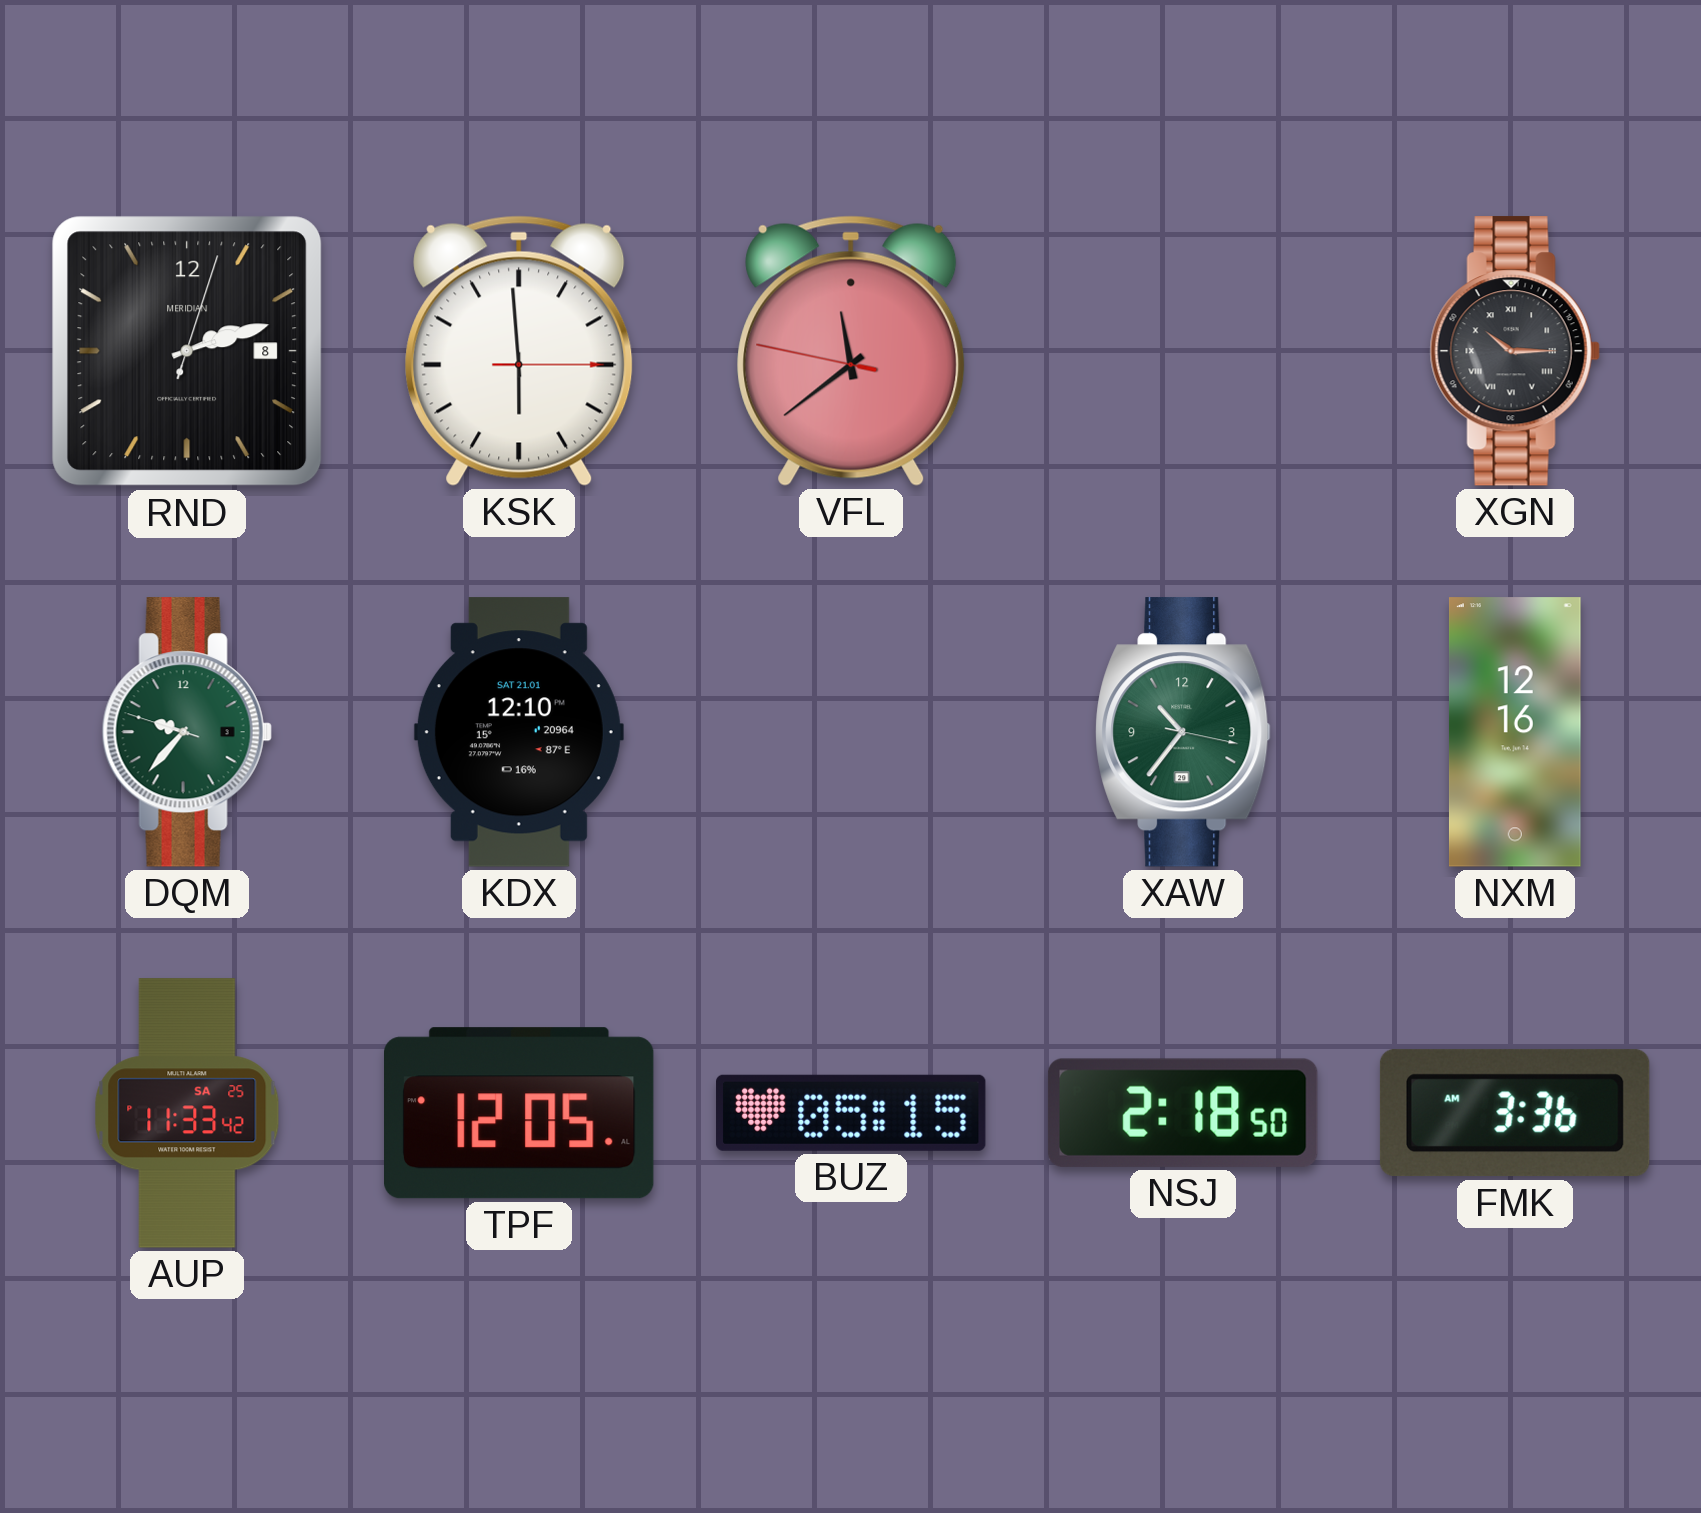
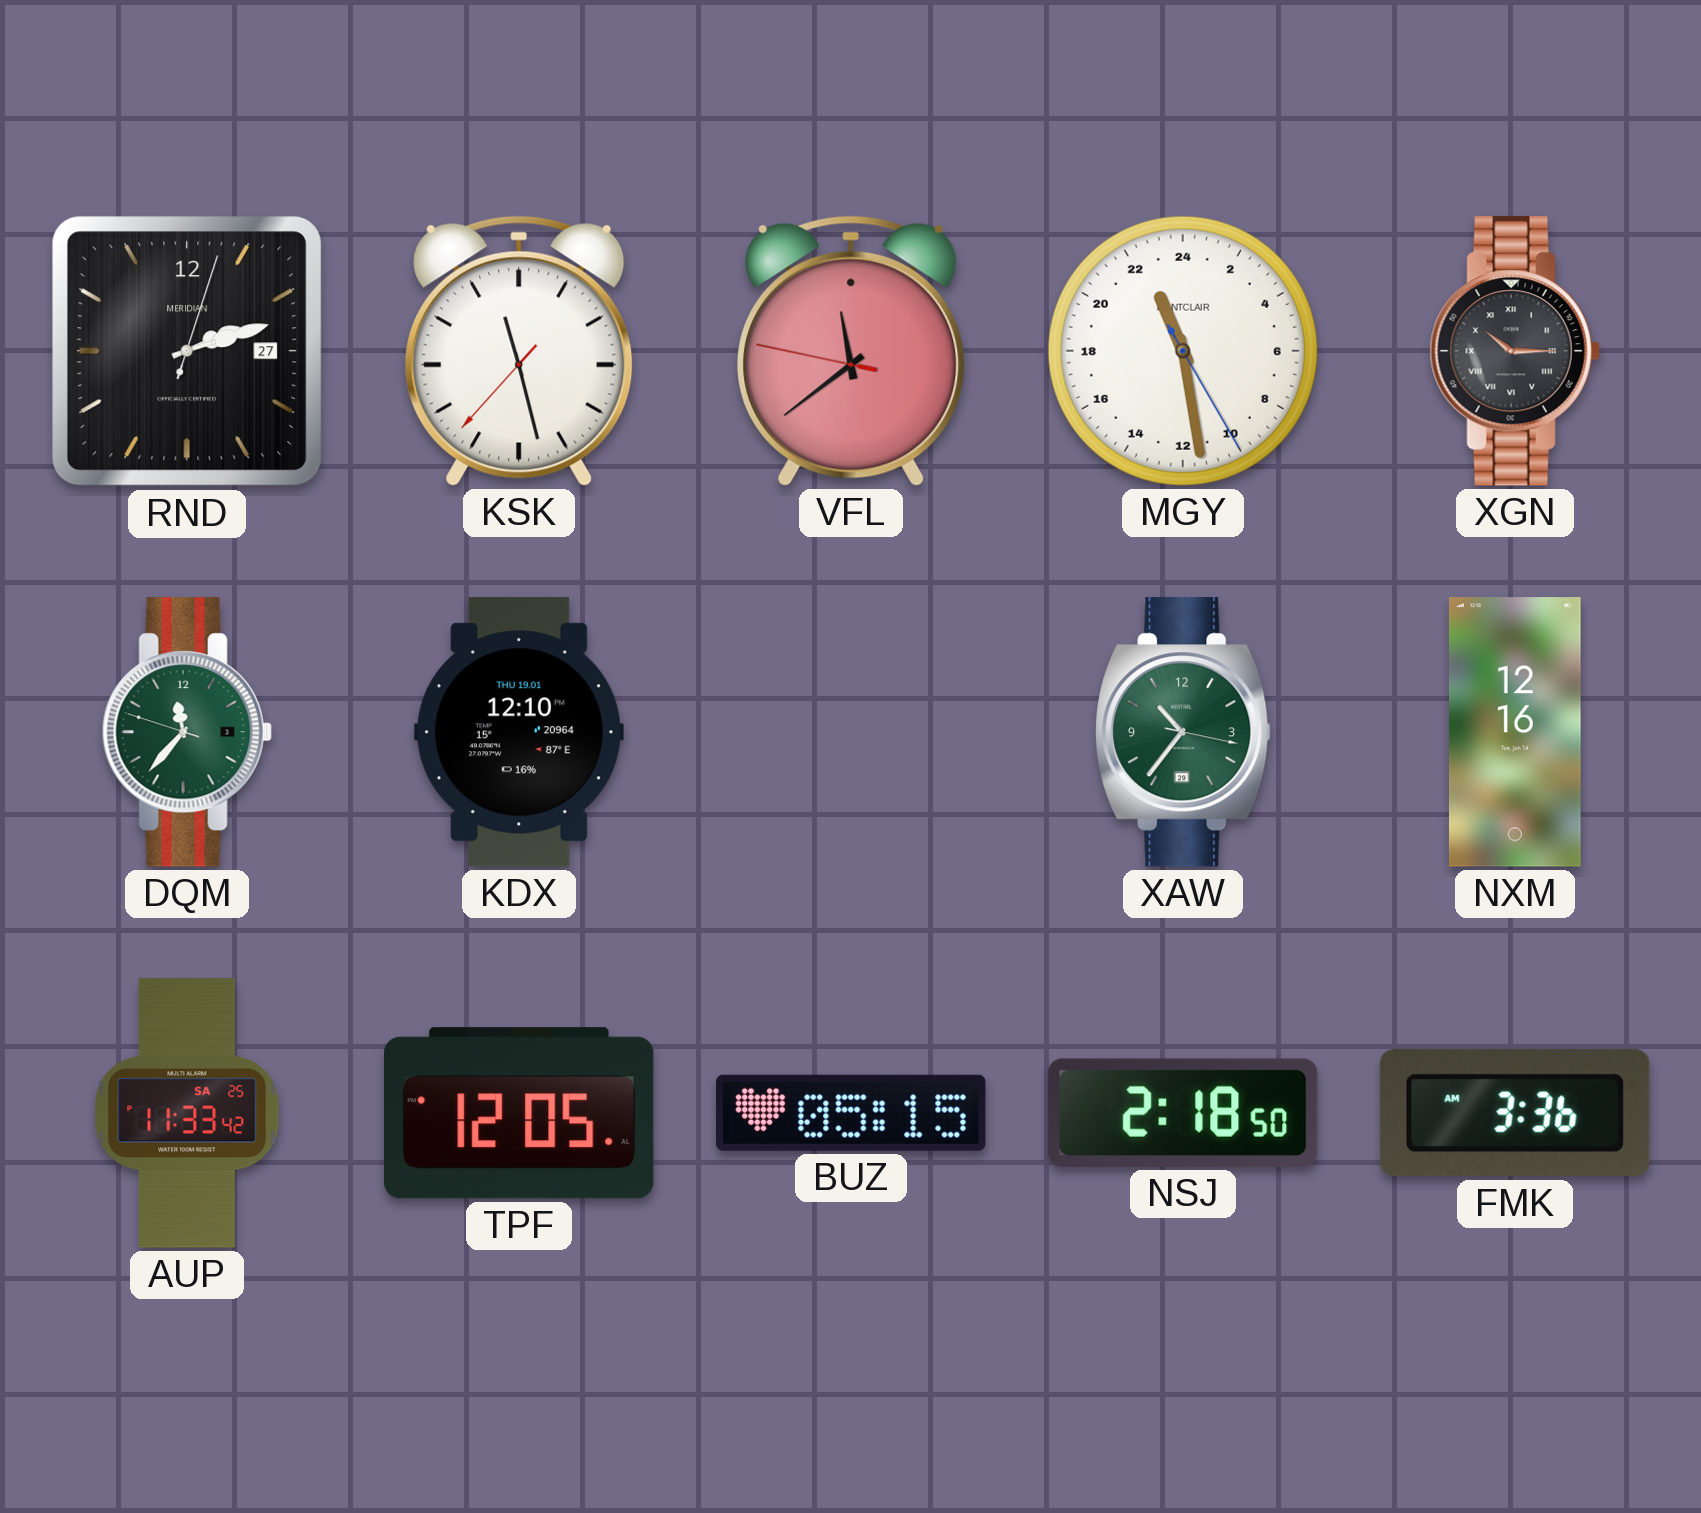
RND date: 8 -> 27 (187, 351)
KSK: 5:59 -> 11:27 (519, 351)
MGY: none -> 22:28 (1183, 351)
DQM: 9:36 -> 11:36 (187, 732)
KDX date: SAT 21.01 -> THU 19.01 (519, 732)
